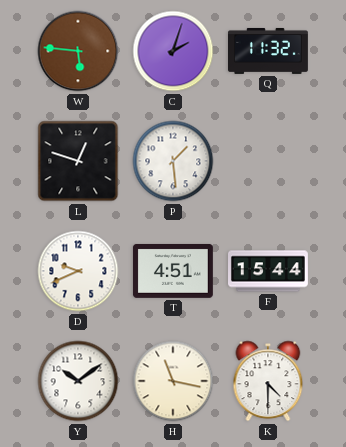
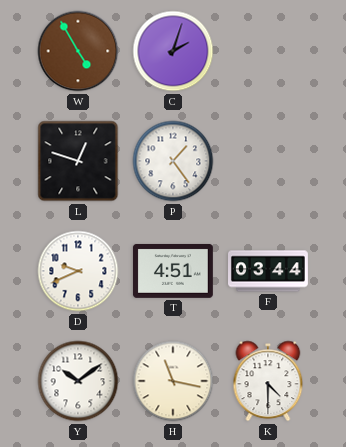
W: 5:46 -> 4:55 (78, 51)
Q: 11:32 -> none (269, 51)
P: 1:29 -> 1:24 (173, 161)
F: 15:44 -> 03:44 (269, 271)
